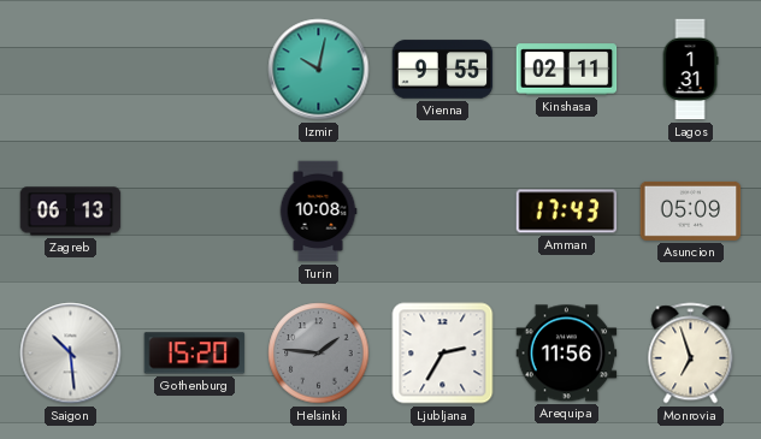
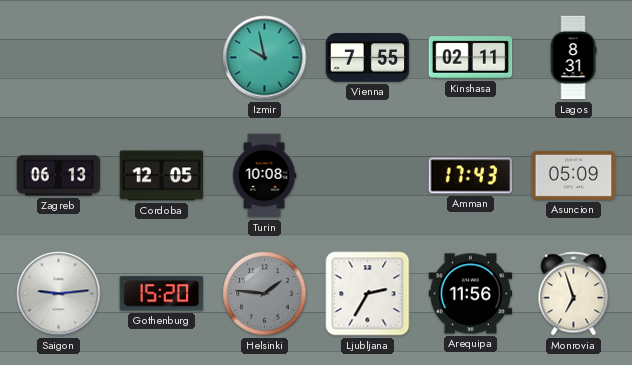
Izmir: 10:02 -> 9:58 (265, 58)
Vienna: 9:55 -> 7:55 (368, 58)
Lagos: 1:31 -> 8:31 (573, 58)
Cordoba: none -> 12:05 (162, 176)
Saigon: 10:29 -> 9:14 (59, 294)
